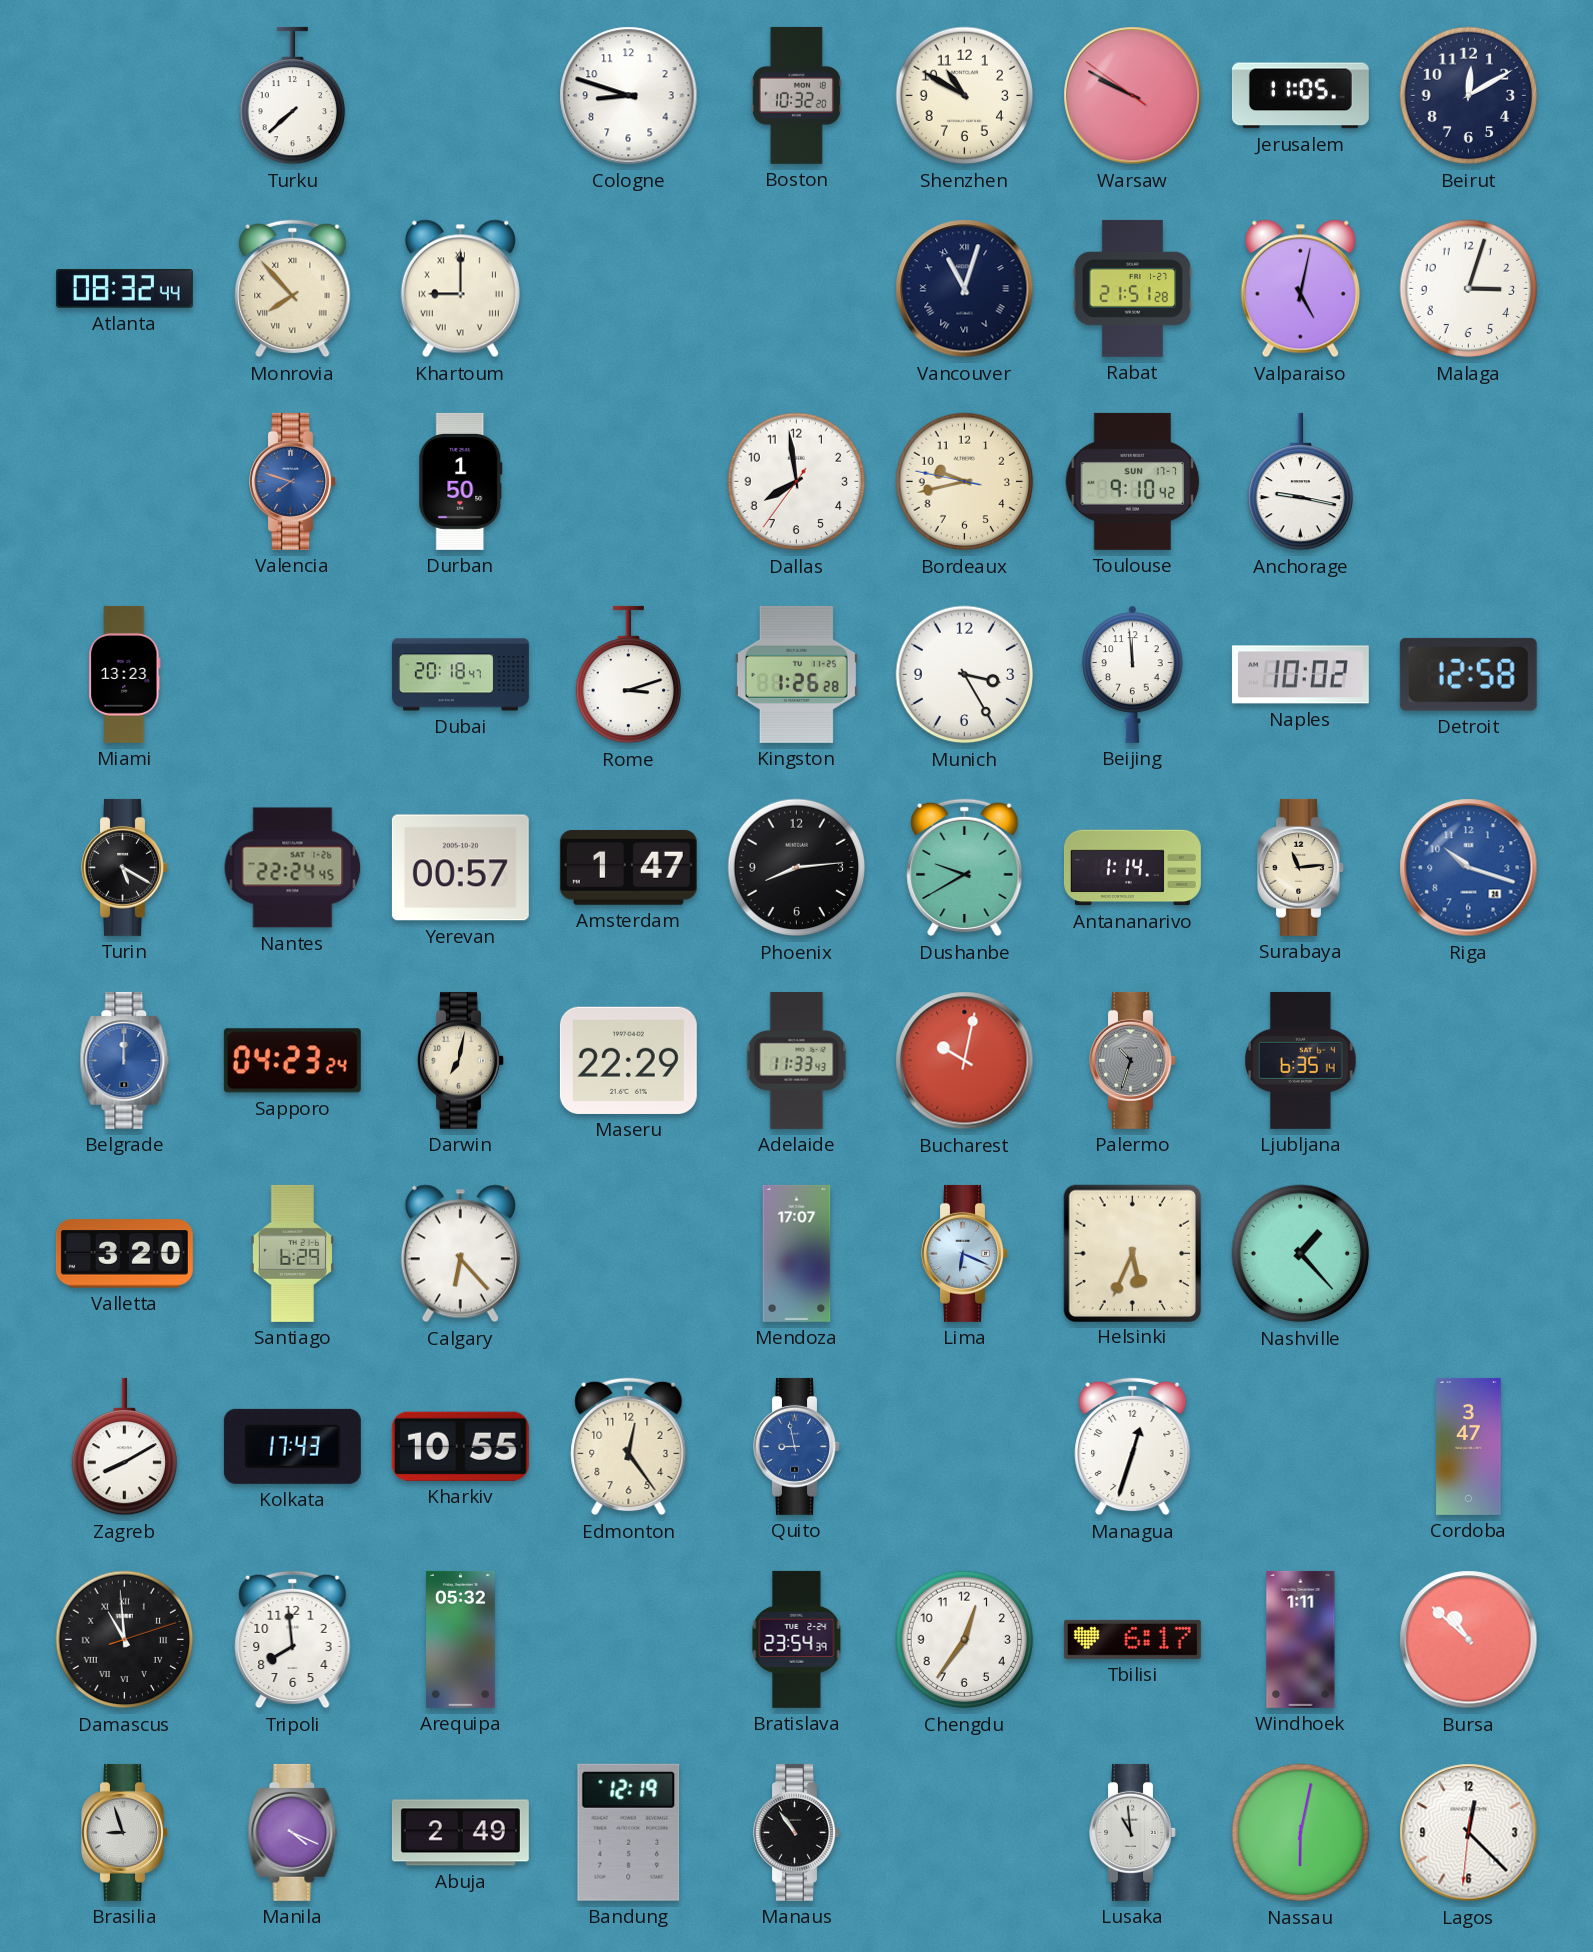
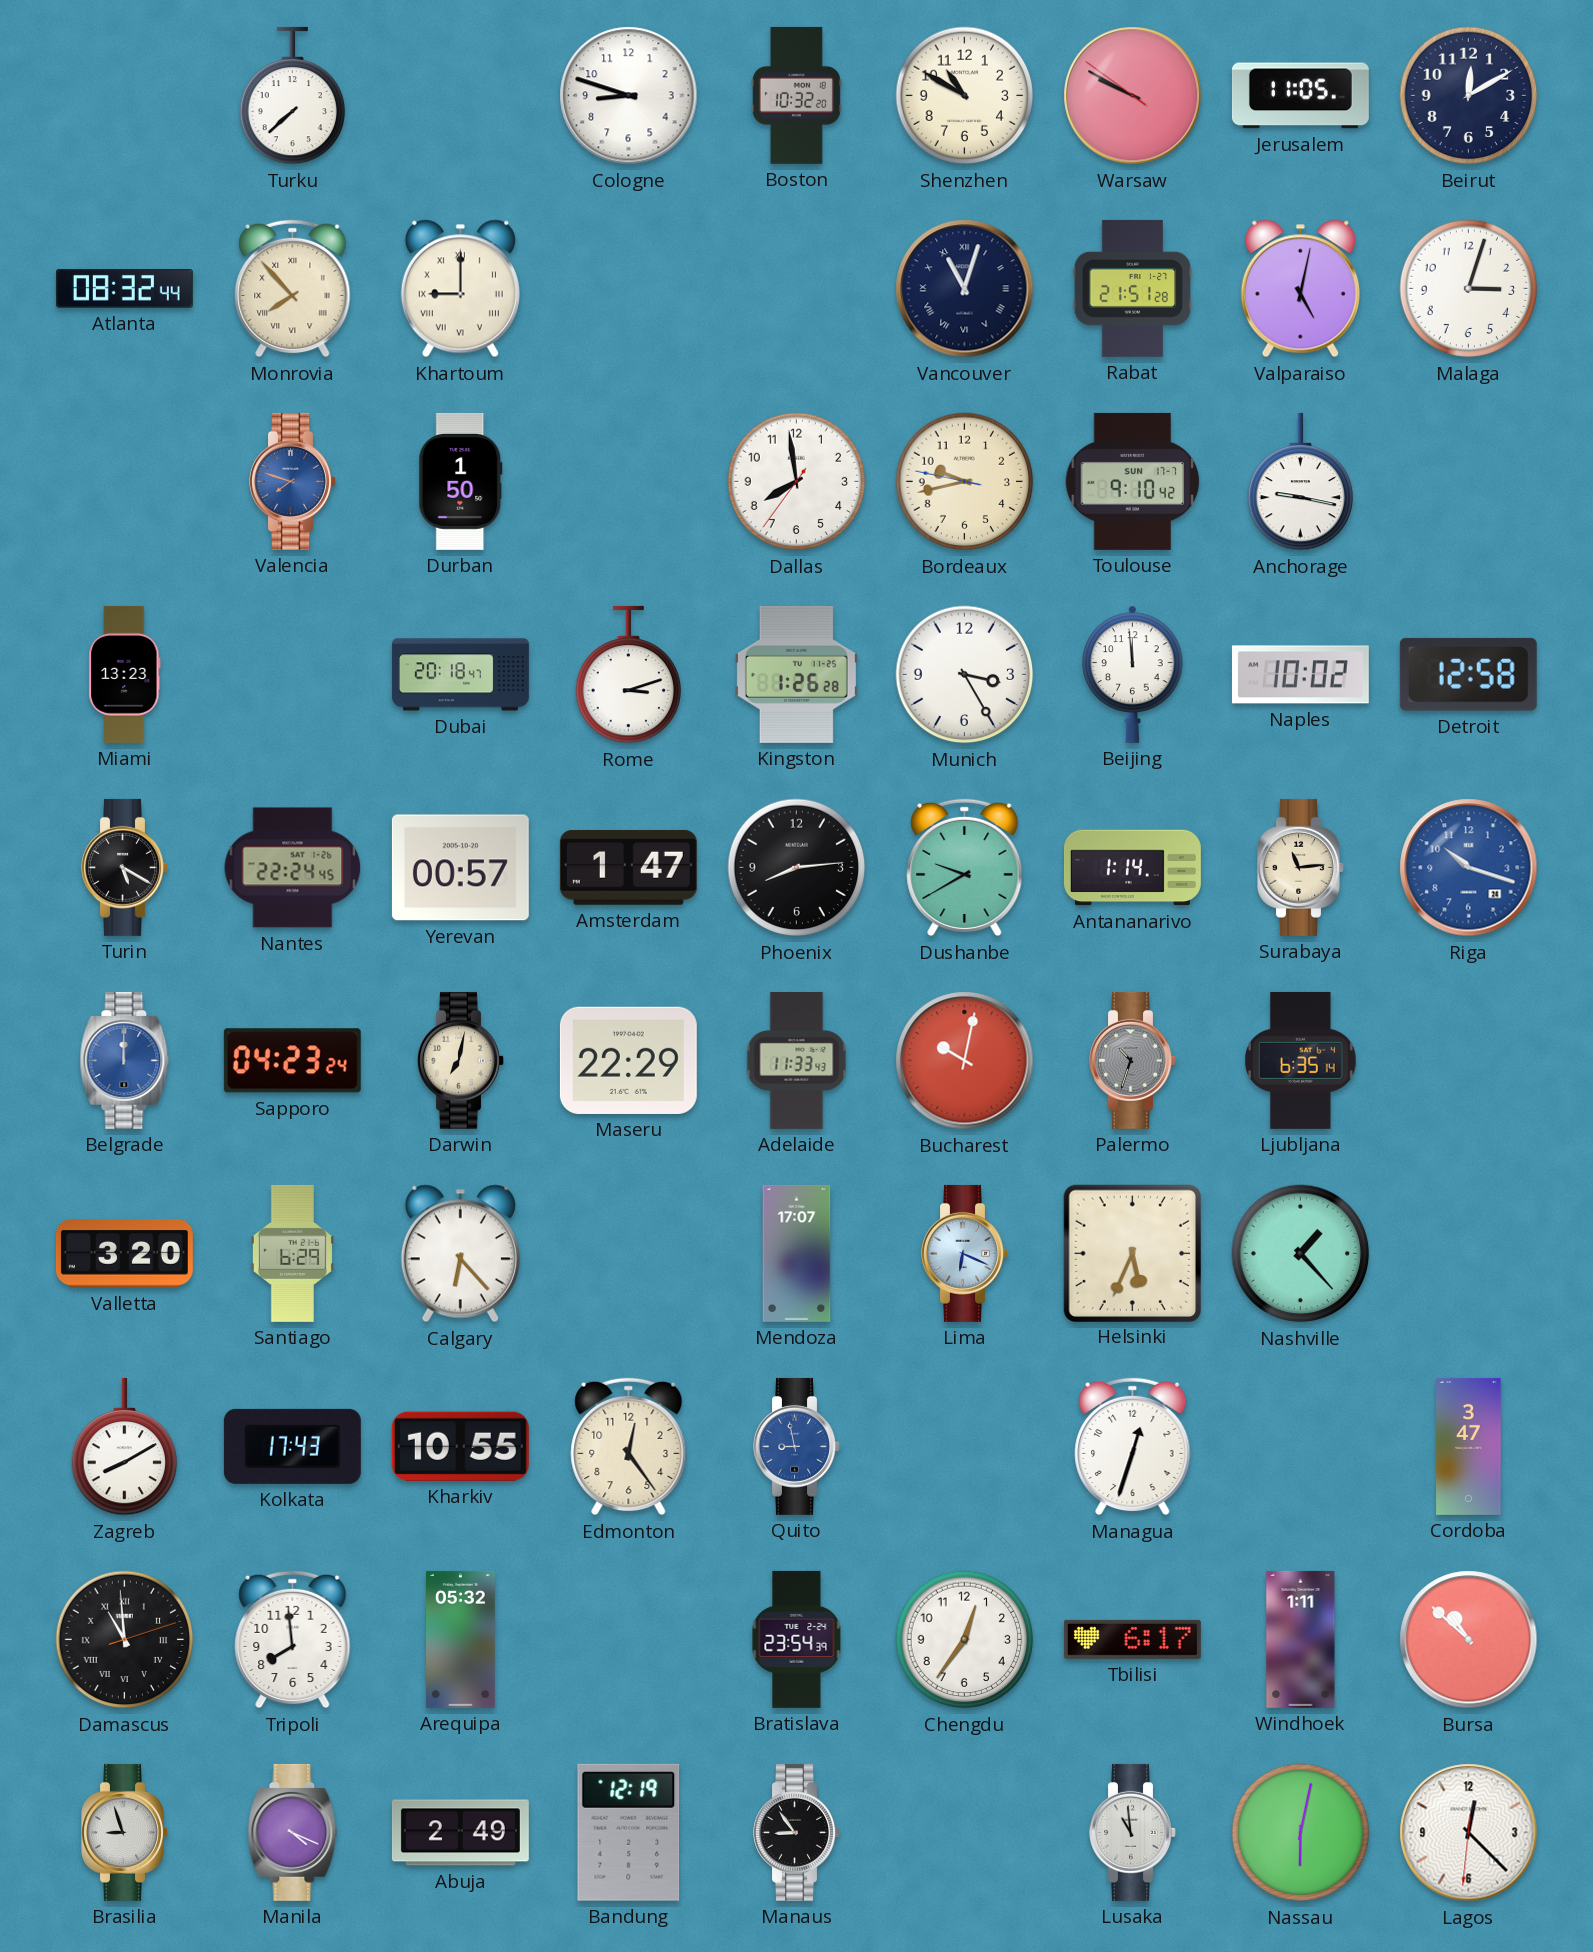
Manaus: 10:54 -> 8:54 (797, 1832)
